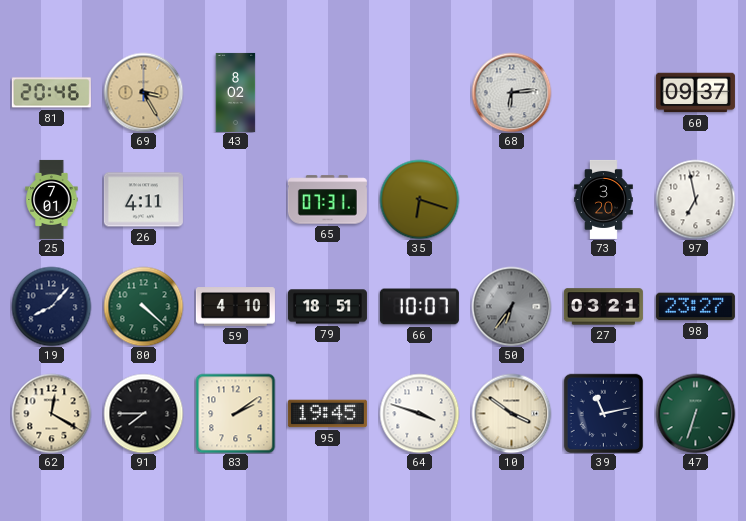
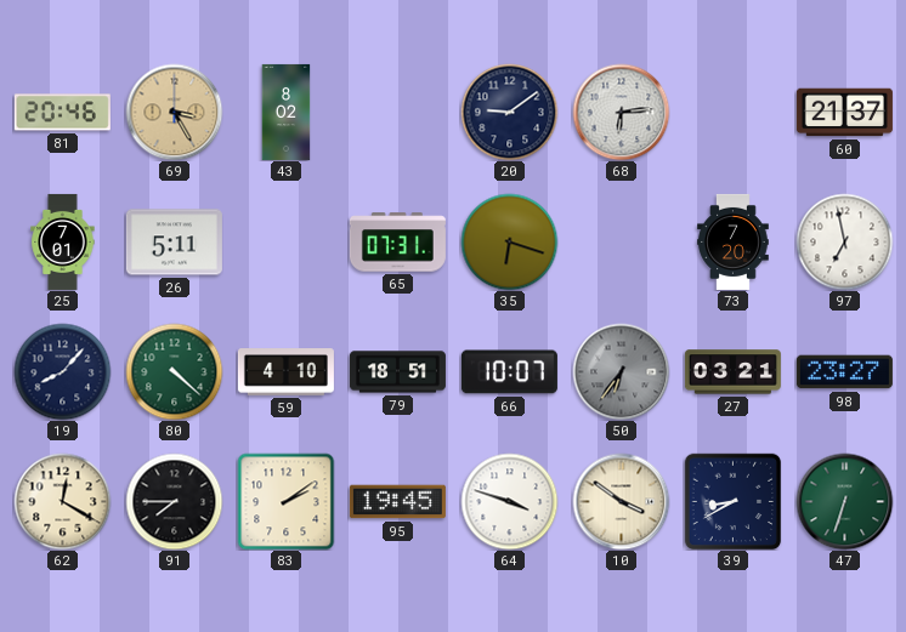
20: none -> 9:09 (509, 112)
60: 09:37 -> 21:37 (844, 113)
26: 4:11 -> 5:11 (174, 243)
73: 3:20 -> 7:20 (734, 241)
39: 11:13 -> 8:40 (732, 501)
